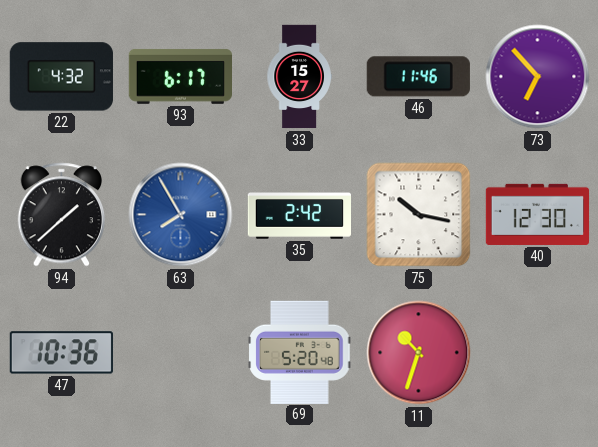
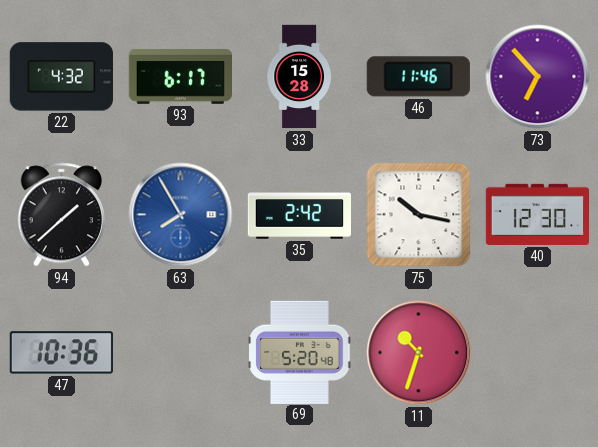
33: 15:27 -> 15:28 (299, 77)
